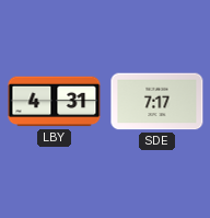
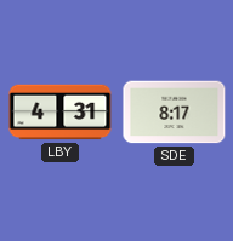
SDE: 7:17 -> 8:17 (175, 113)
